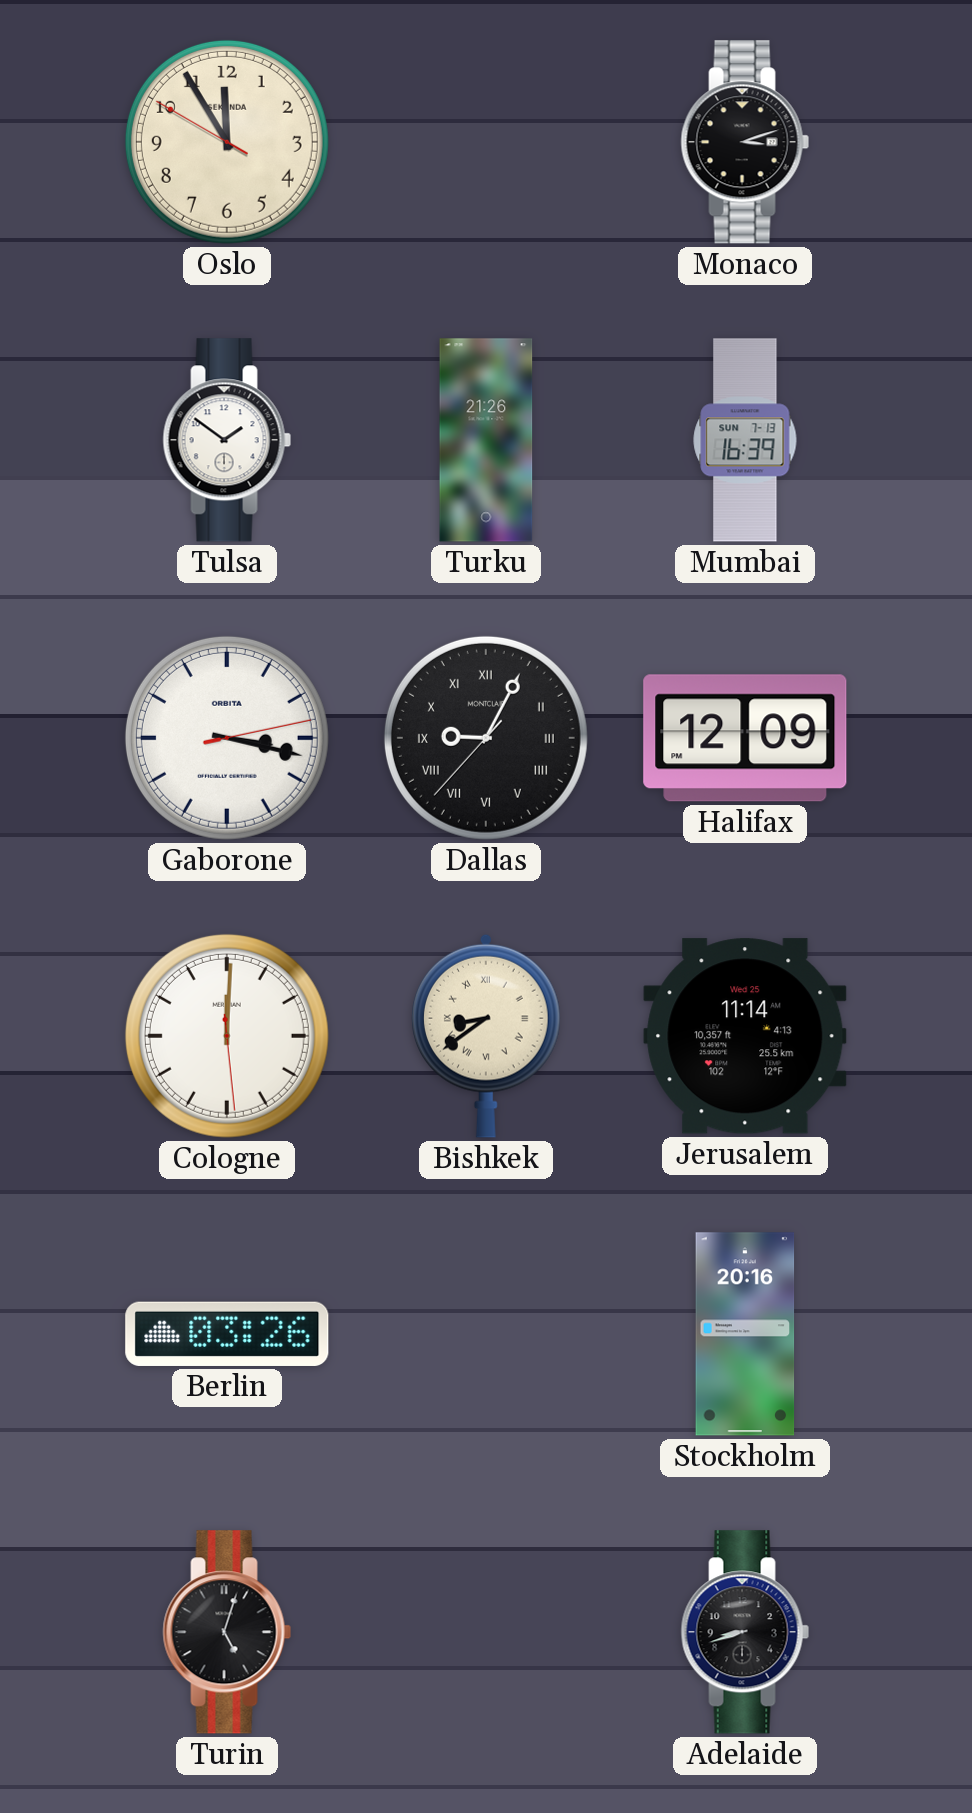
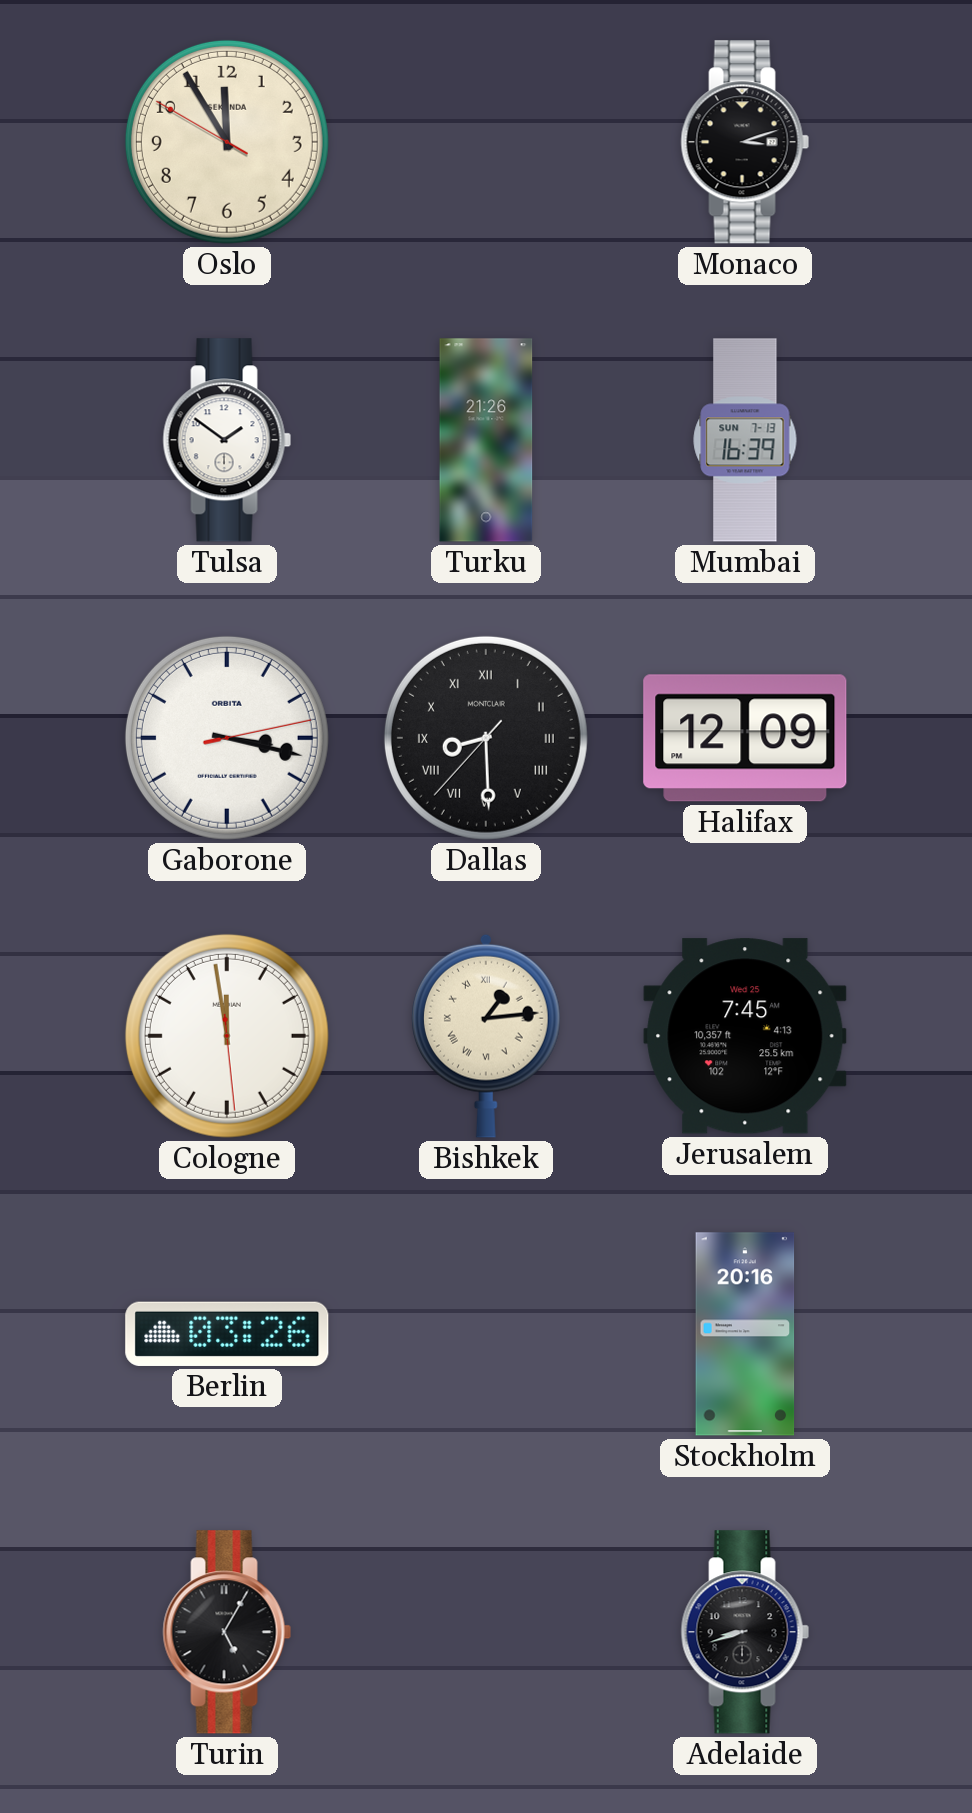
Dallas: 9:04 -> 8:29 (486, 738)
Cologne: 12:00 -> 11:58 (227, 1036)
Bishkek: 8:39 -> 1:14 (486, 1036)
Jerusalem: 11:14 -> 7:45 (745, 1036)
Turin: 5:03 -> 5:05 (227, 1632)
